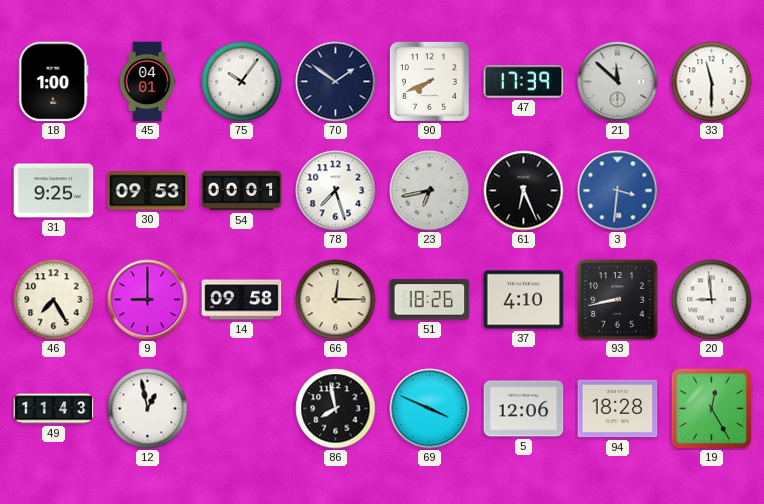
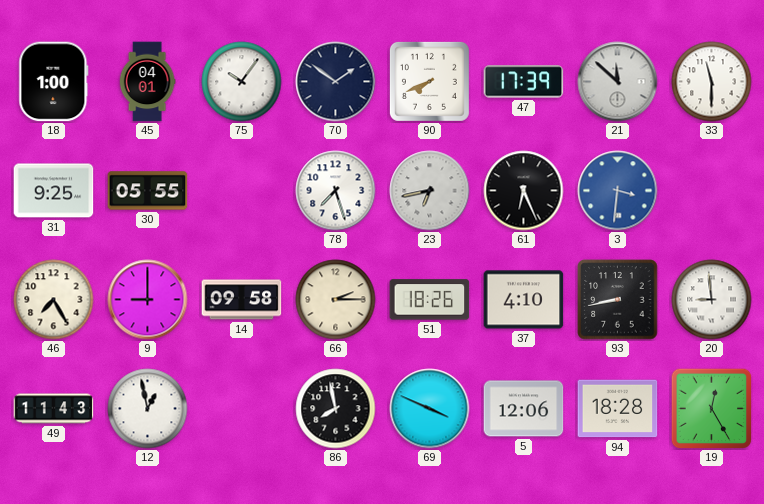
30: 09:53 -> 05:55 (148, 191)
54: 00:01 -> none (242, 191)
66: 12:15 -> 2:15 (336, 300)
